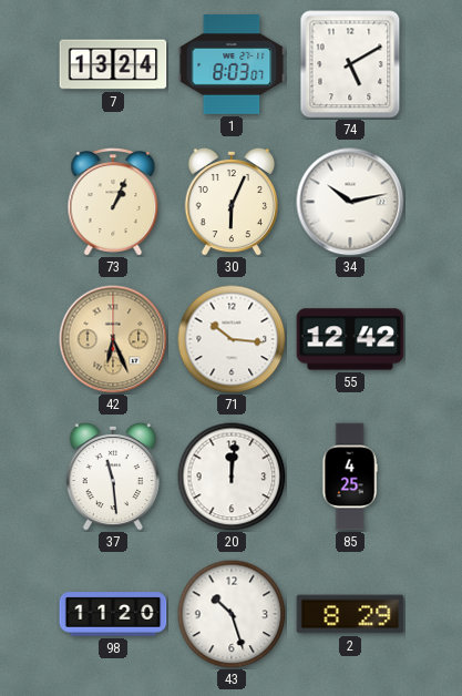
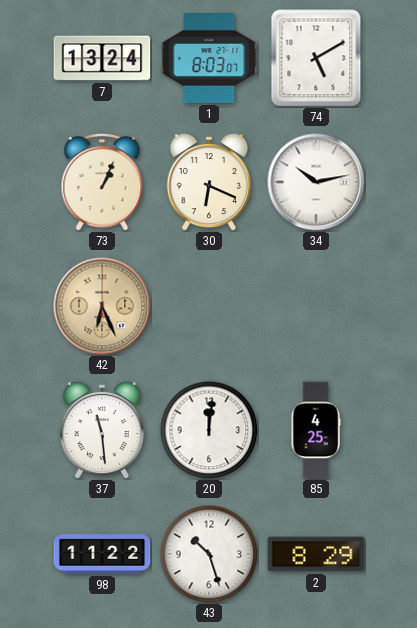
30: 6:04 -> 6:19 (208, 182)
71: 10:16 -> none (232, 339)
55: 12:42 -> none (350, 339)
98: 11:20 -> 11:22 (102, 554)
